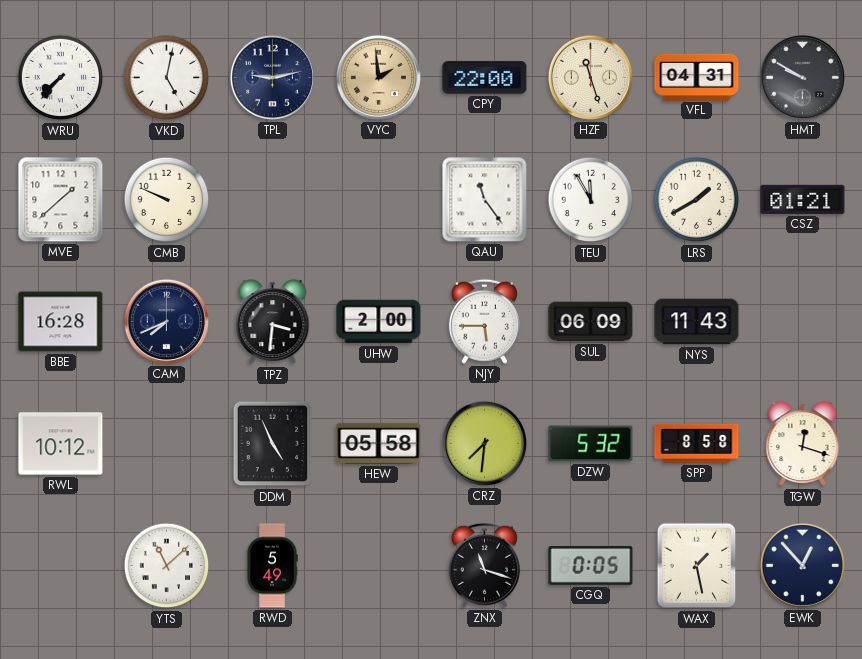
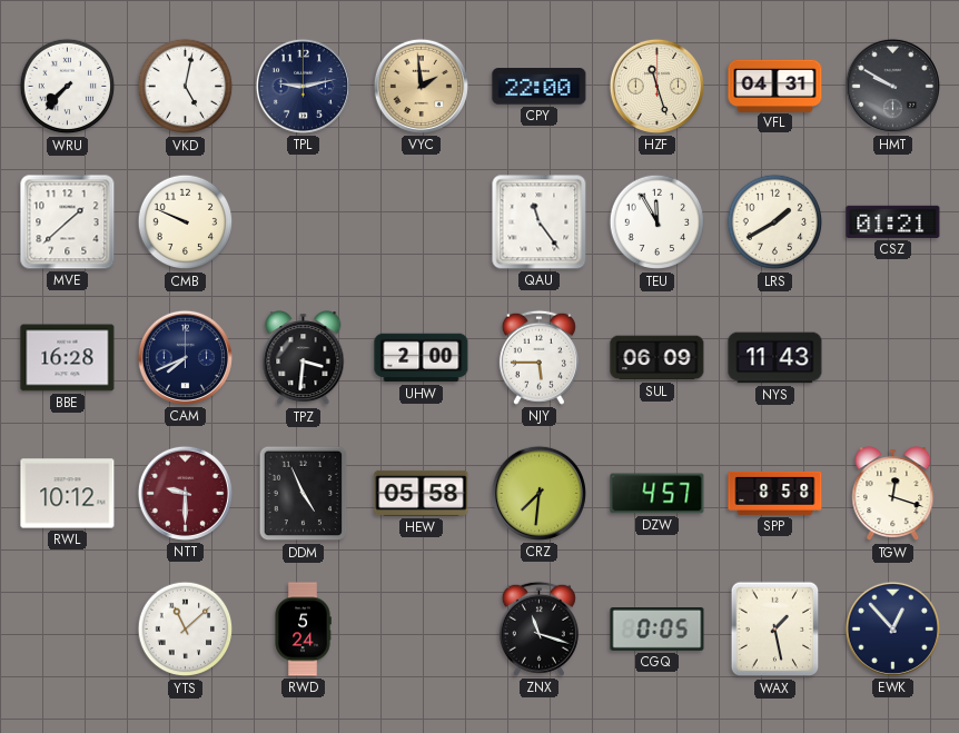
NTT: none -> 9:30 (185, 493)
DZW: 5:32 -> 4:57 (658, 494)
RWD: 5:49 -> 5:24 (303, 630)
